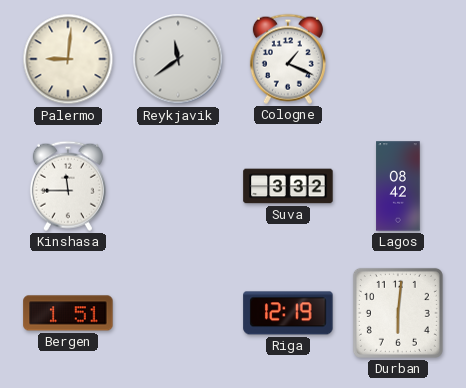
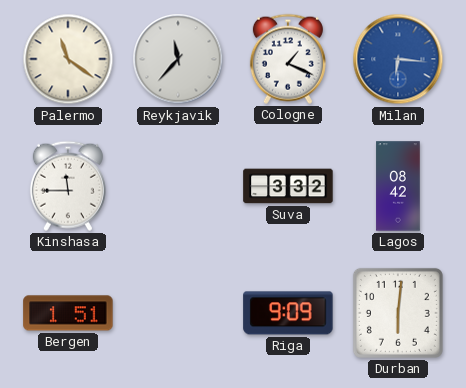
Palermo: 9:01 -> 11:21 (68, 59)
Reykjavik: 11:39 -> 11:37 (178, 59)
Milan: none -> 6:16 (398, 59)
Riga: 12:19 -> 9:09 (288, 313)
